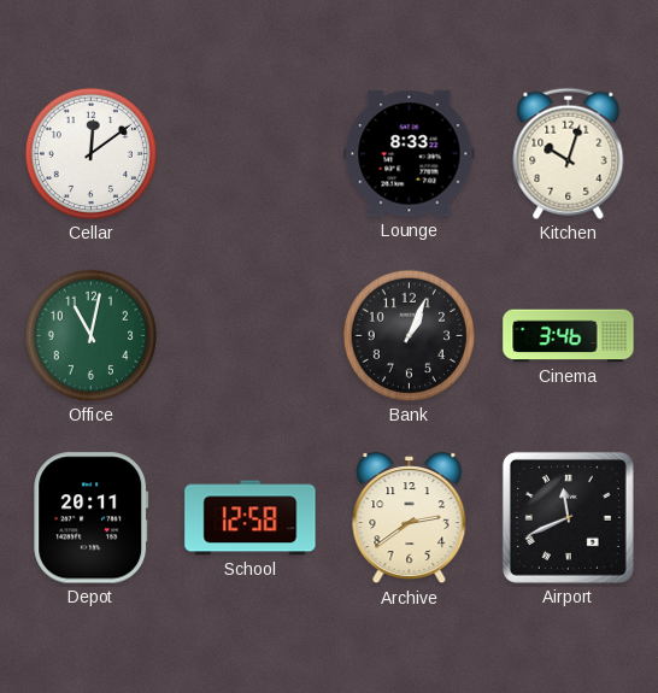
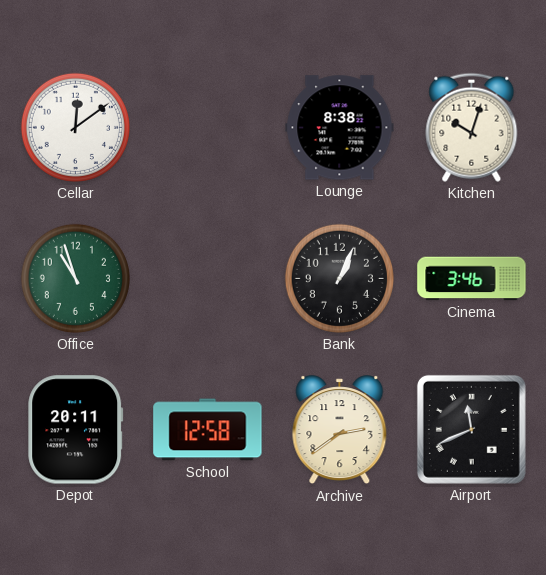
Lounge: 8:33 -> 8:38 (340, 128)
Office: 11:02 -> 10:57 (75, 278)
